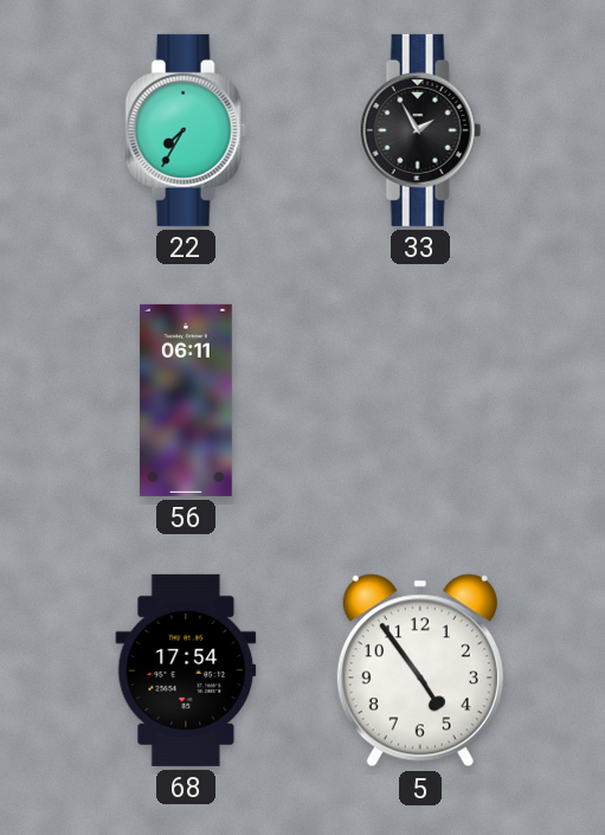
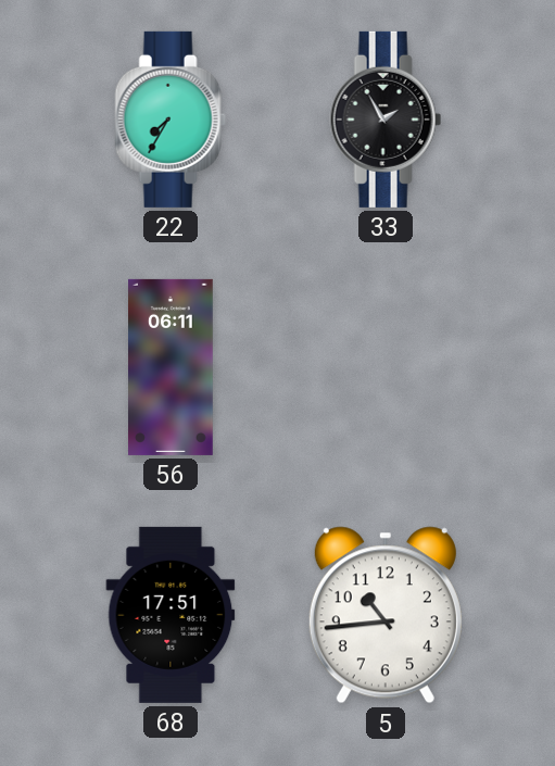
68: 17:54 -> 17:51 (171, 615)
5: 4:54 -> 10:44 (386, 615)
